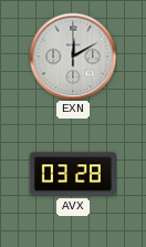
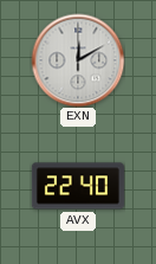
AVX: 03:28 -> 22:40 (78, 186)
